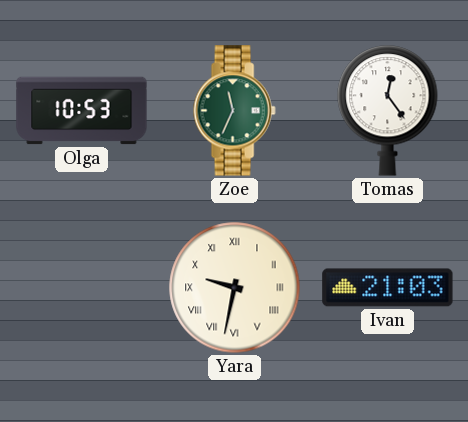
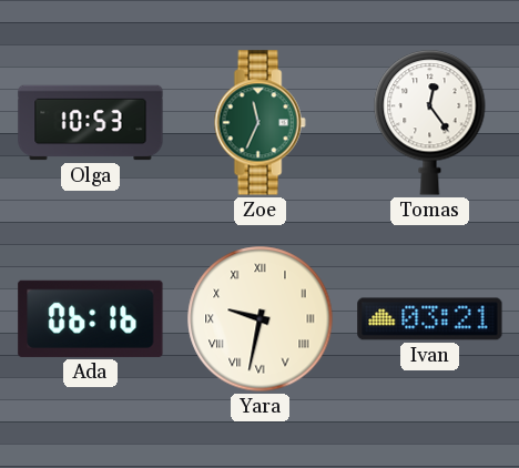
Ada: none -> 06:16 (91, 318)
Ivan: 21:03 -> 03:21 (430, 319)
